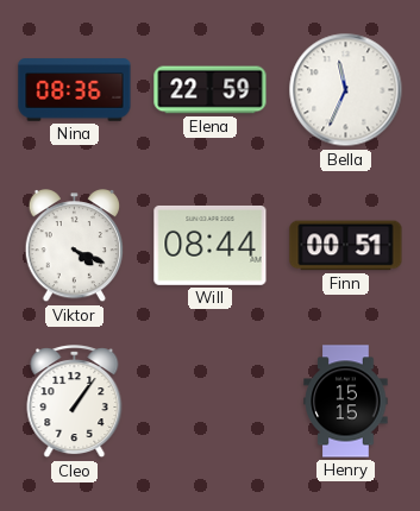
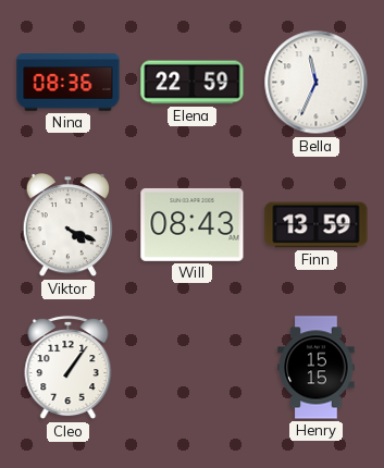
Will: 08:44 -> 08:43 (193, 224)
Finn: 00:51 -> 13:59 (317, 225)
